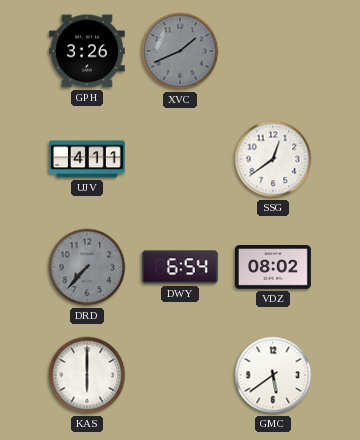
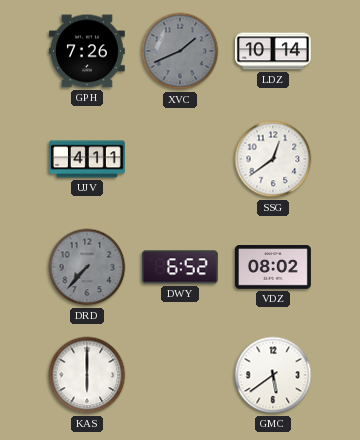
GPH: 3:26 -> 7:26 (87, 51)
LDZ: none -> 10:14 (273, 51)
DWY: 6:54 -> 6:52 (180, 267)
